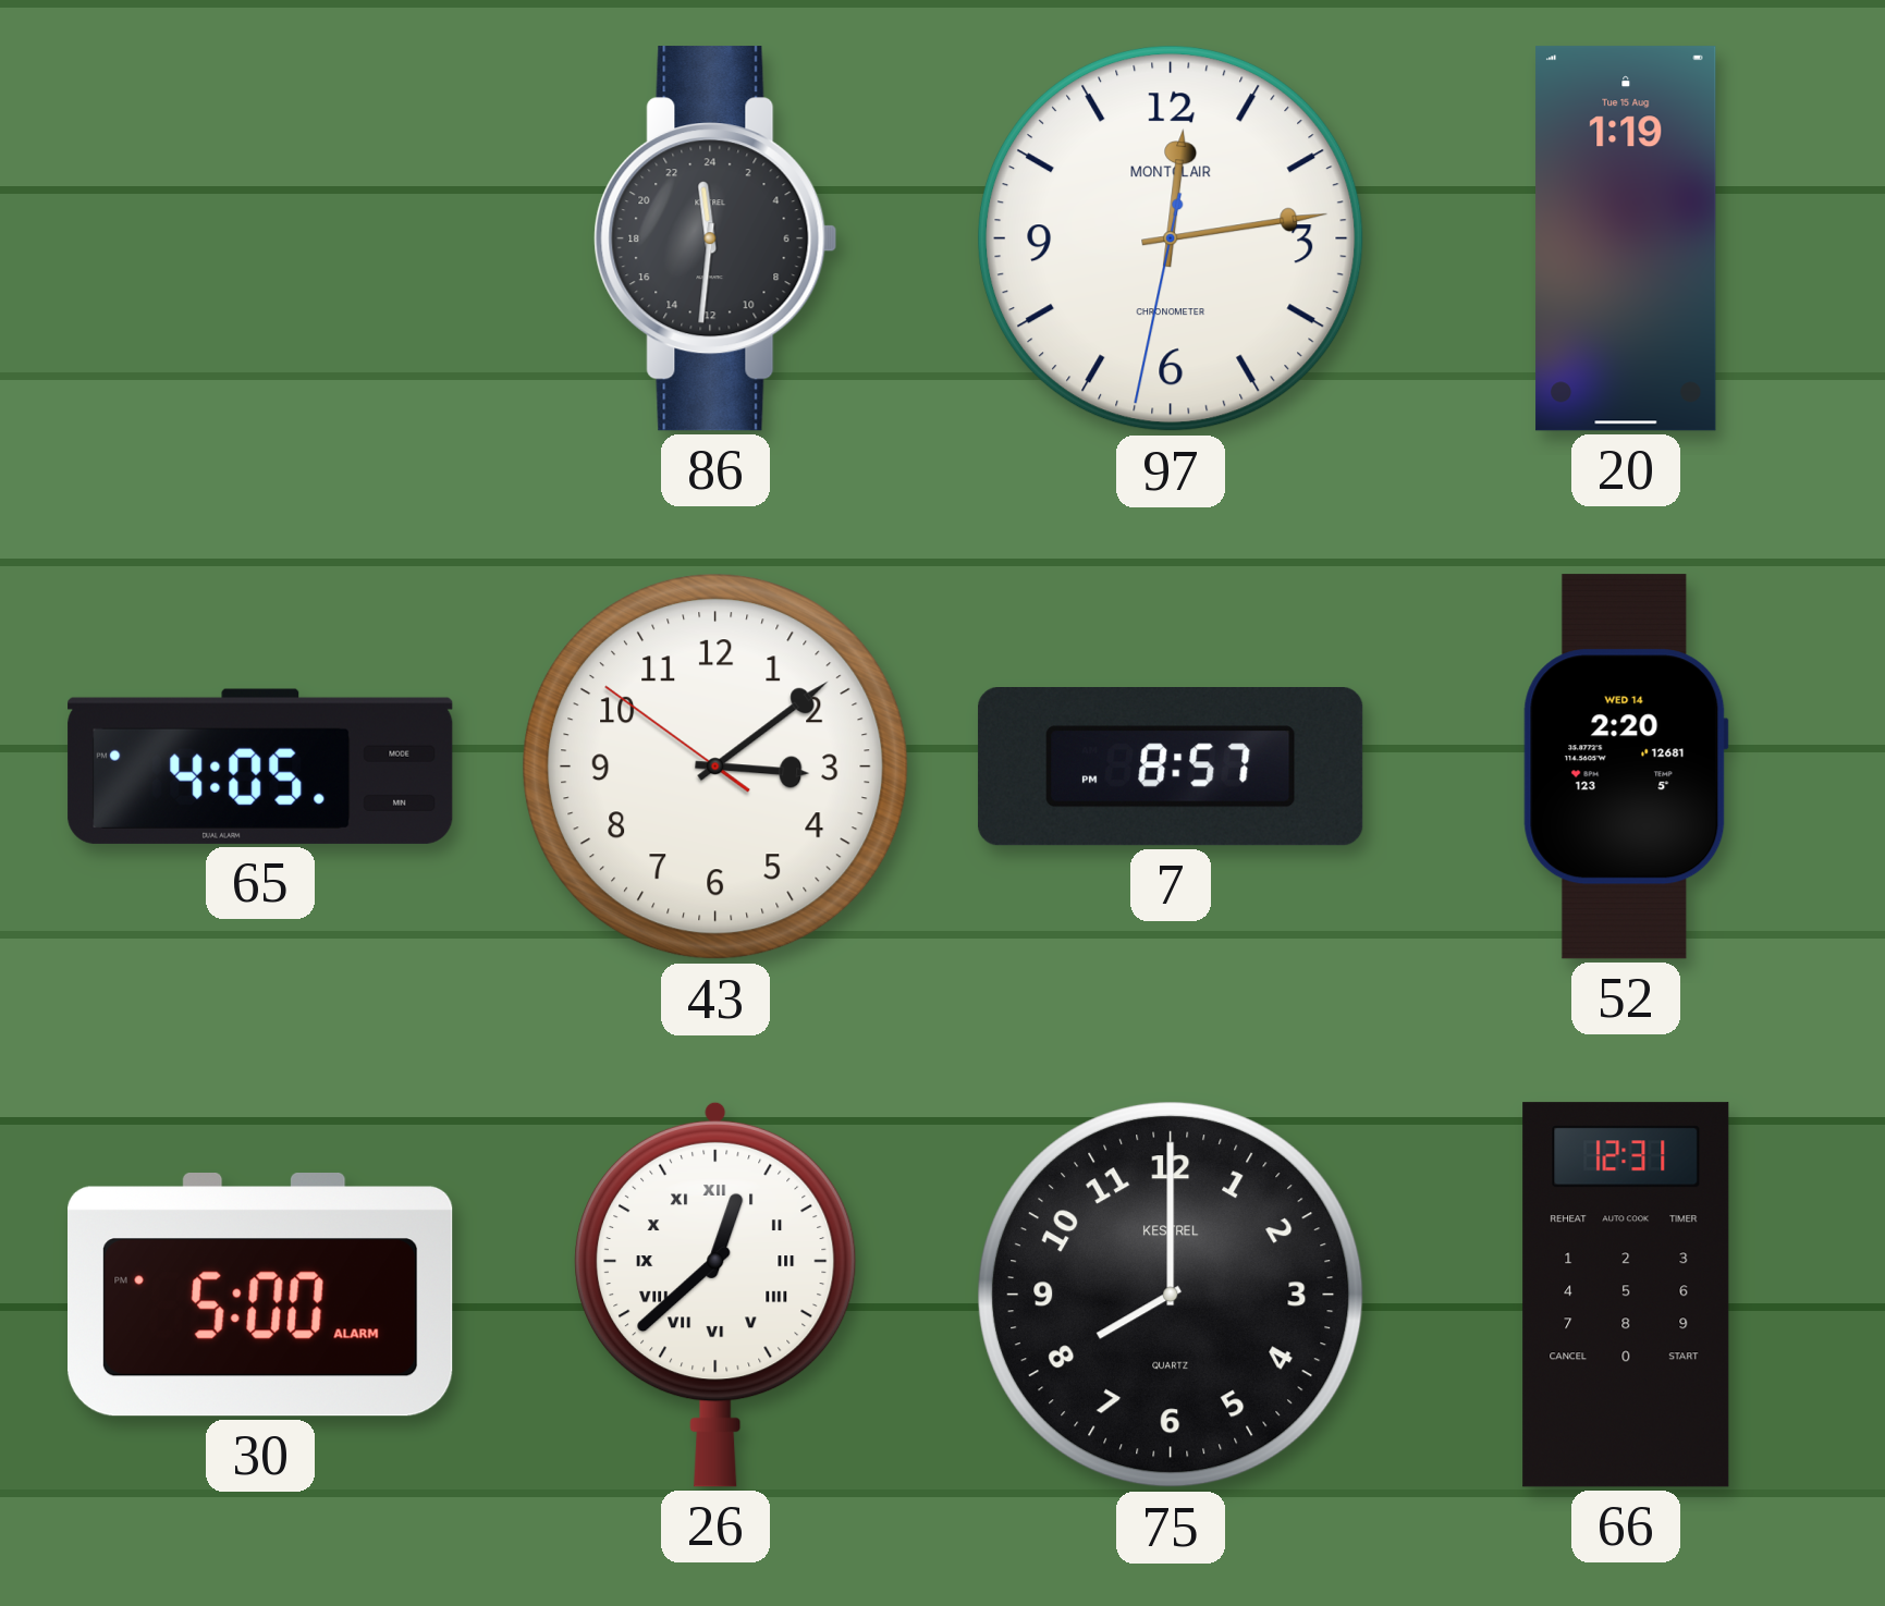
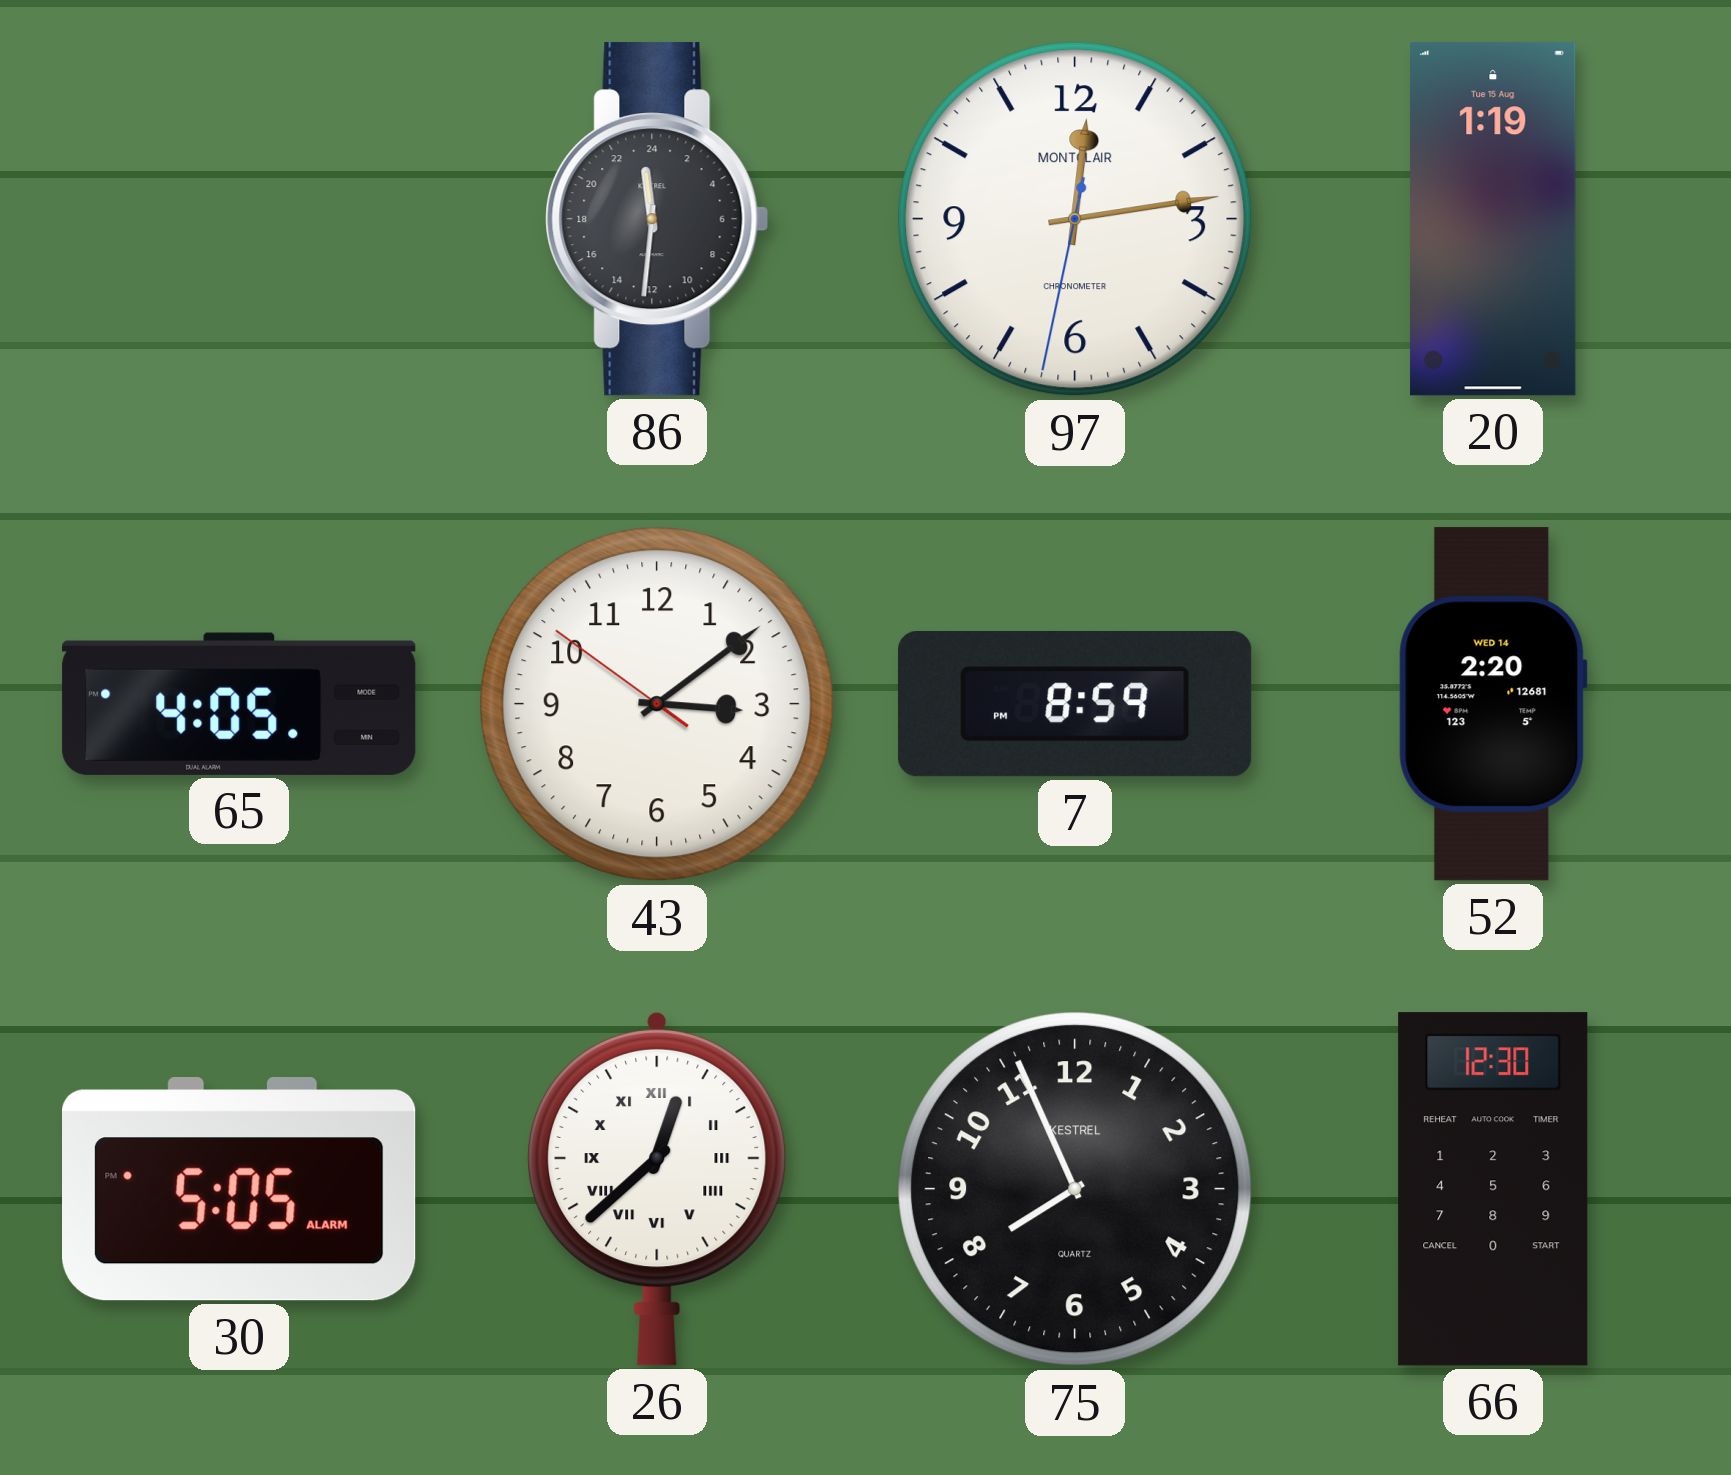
7: 8:57 -> 8:59 (1075, 705)
30: 5:00 -> 5:05 (240, 1190)
75: 8:00 -> 7:56 (1075, 1189)
66: 12:31 -> 12:30 (1493, 1189)
